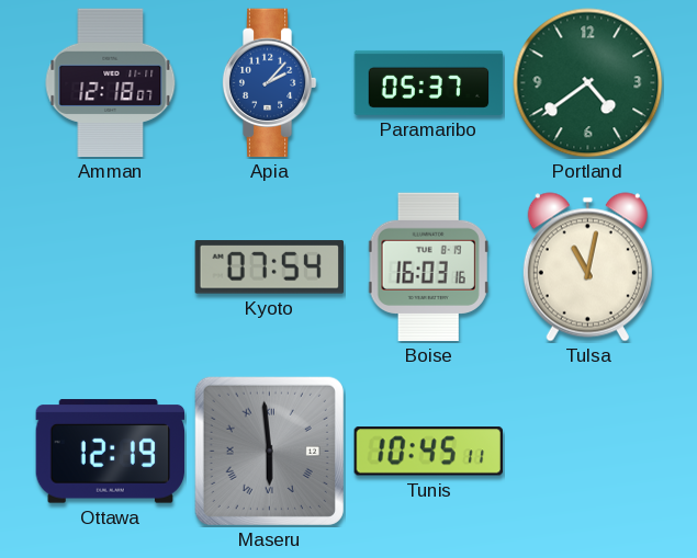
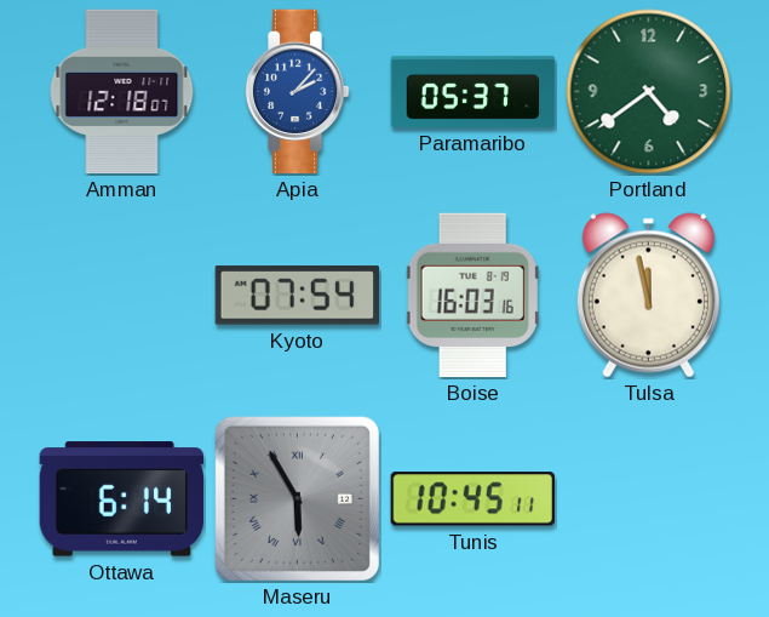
Tulsa: 11:02 -> 11:58 (648, 296)
Ottawa: 12:19 -> 6:14 (121, 499)
Maseru: 5:59 -> 5:55 (297, 498)
